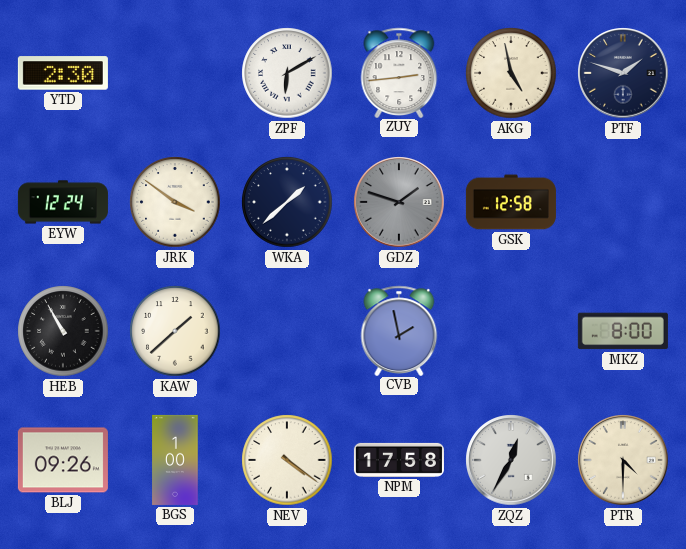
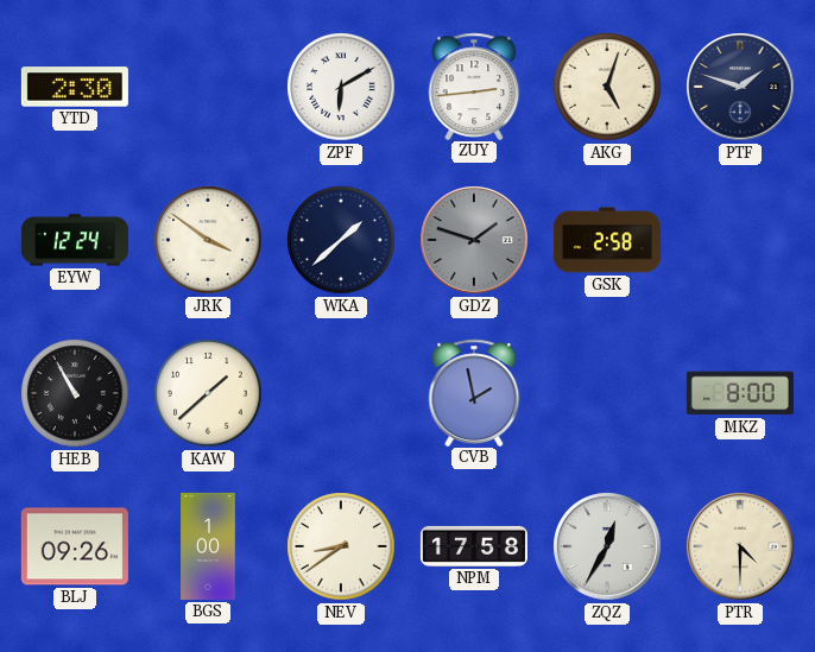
AKG: 4:58 -> 5:03 (607, 87)
GSK: 12:58 -> 2:58 (607, 240)
NEV: 4:21 -> 8:39 (341, 546)
